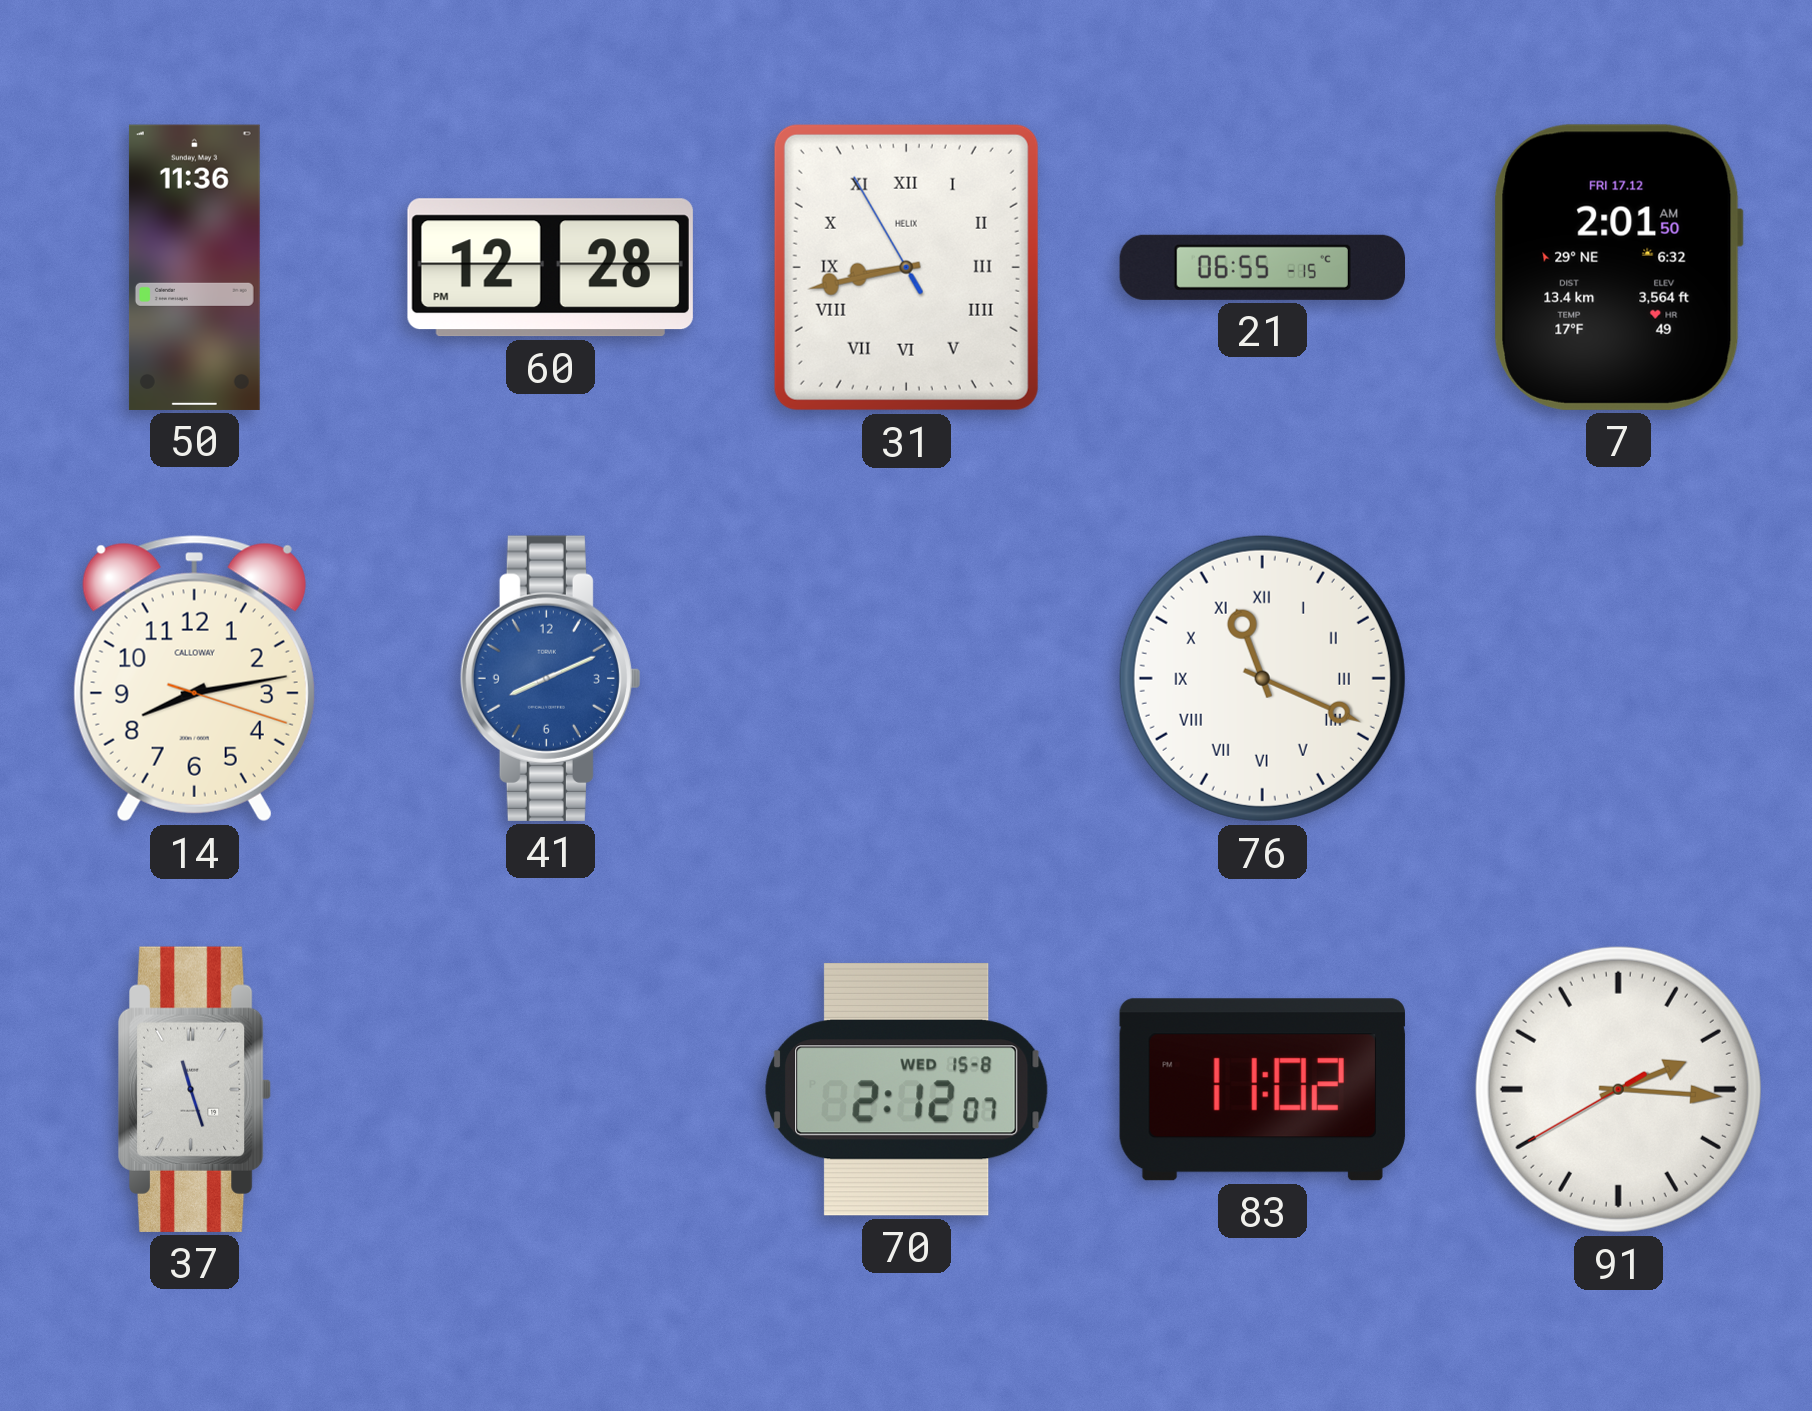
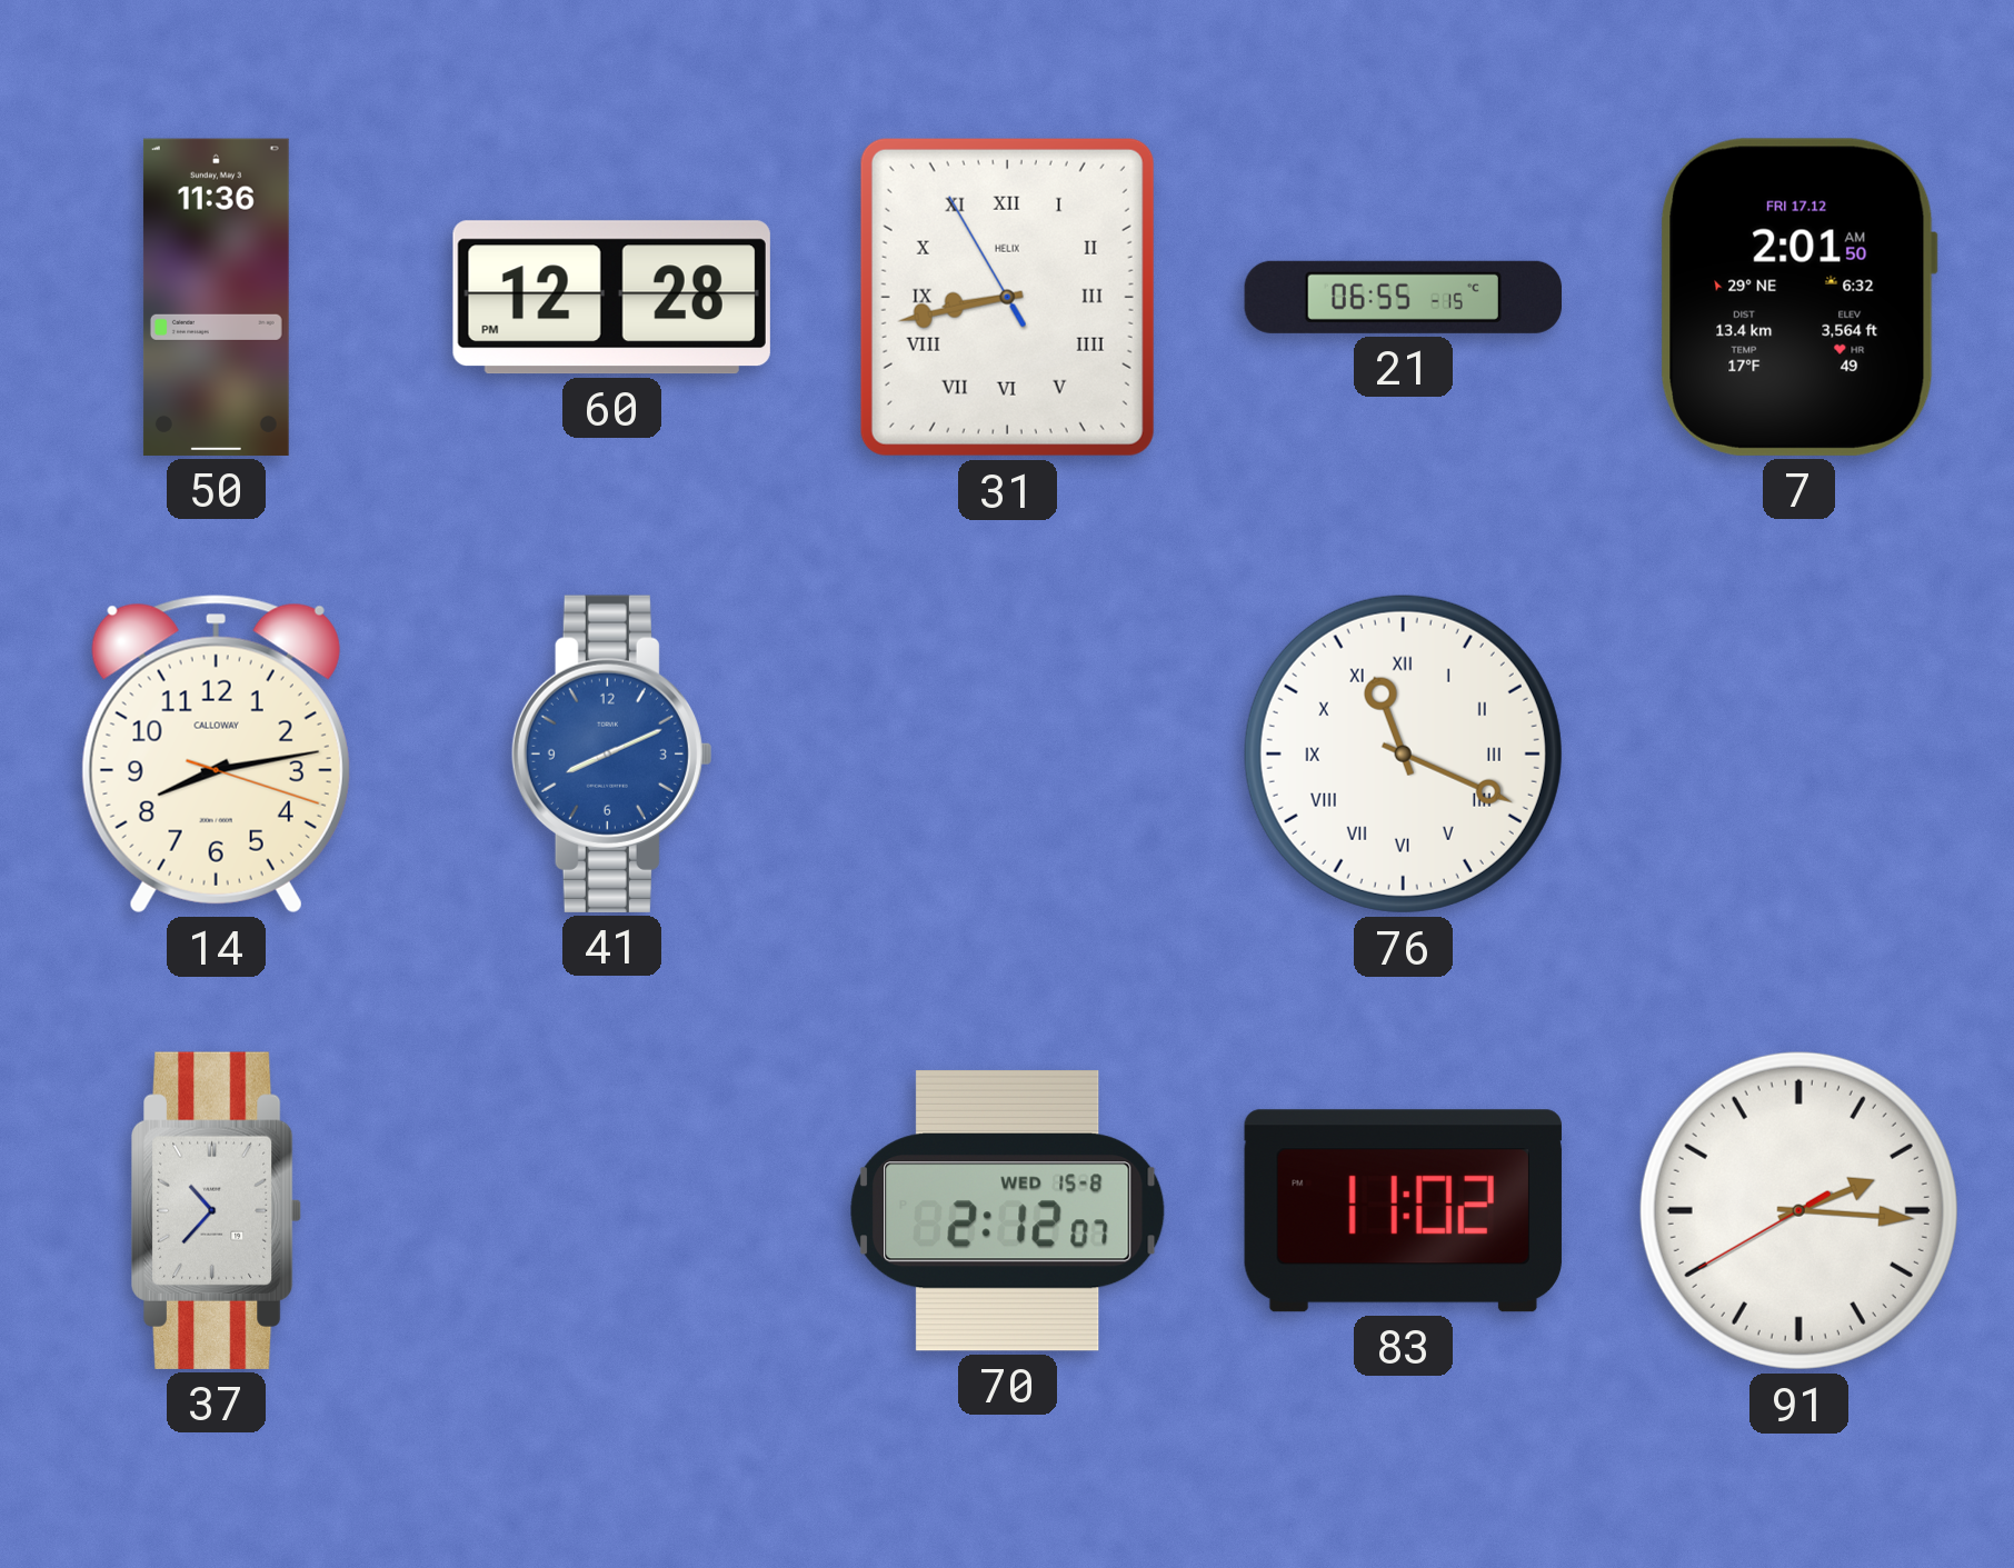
37: 11:27 -> 10:37 (218, 1210)
